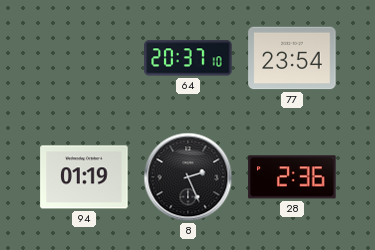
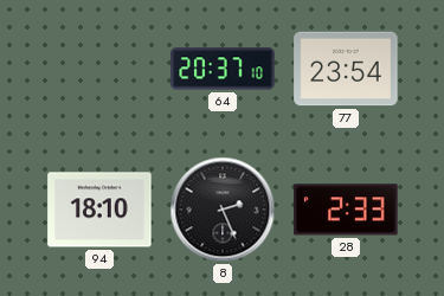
94: 01:19 -> 18:10 (99, 210)
28: 2:36 -> 2:33 (346, 210)
